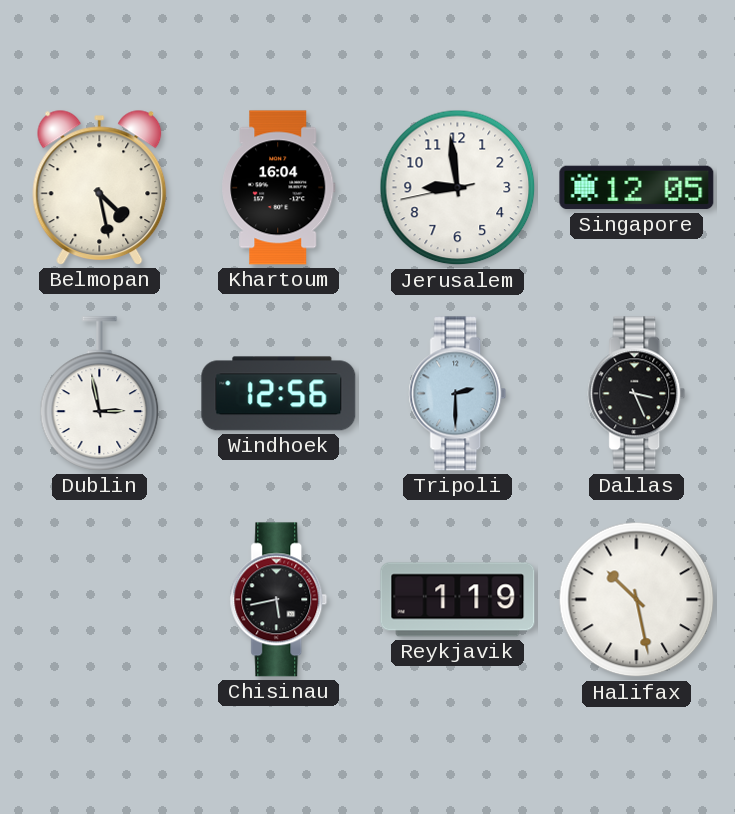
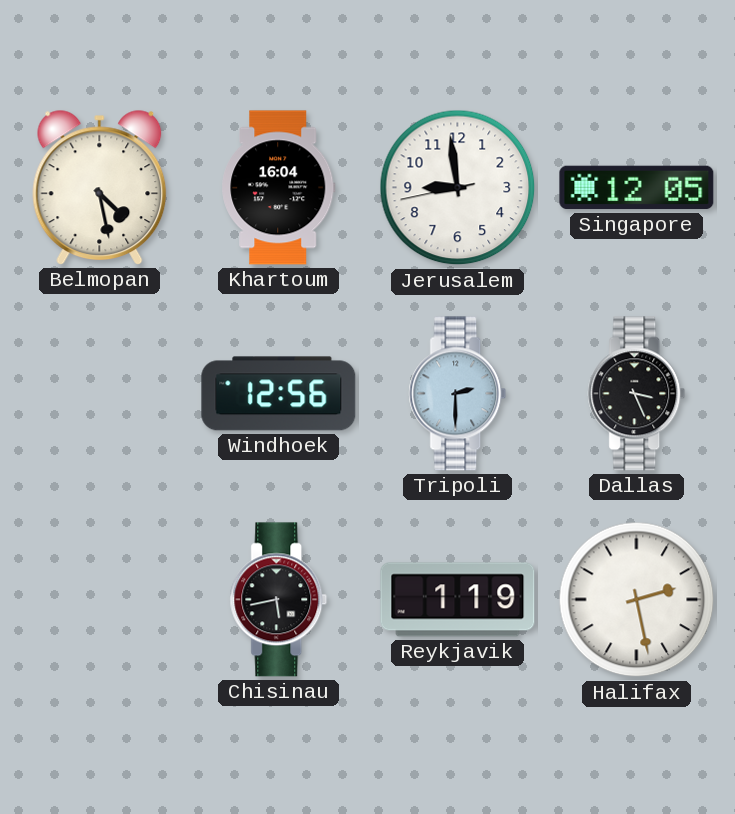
Dublin: 2:58 -> none (100, 394)
Halifax: 10:28 -> 2:28 (637, 600)
